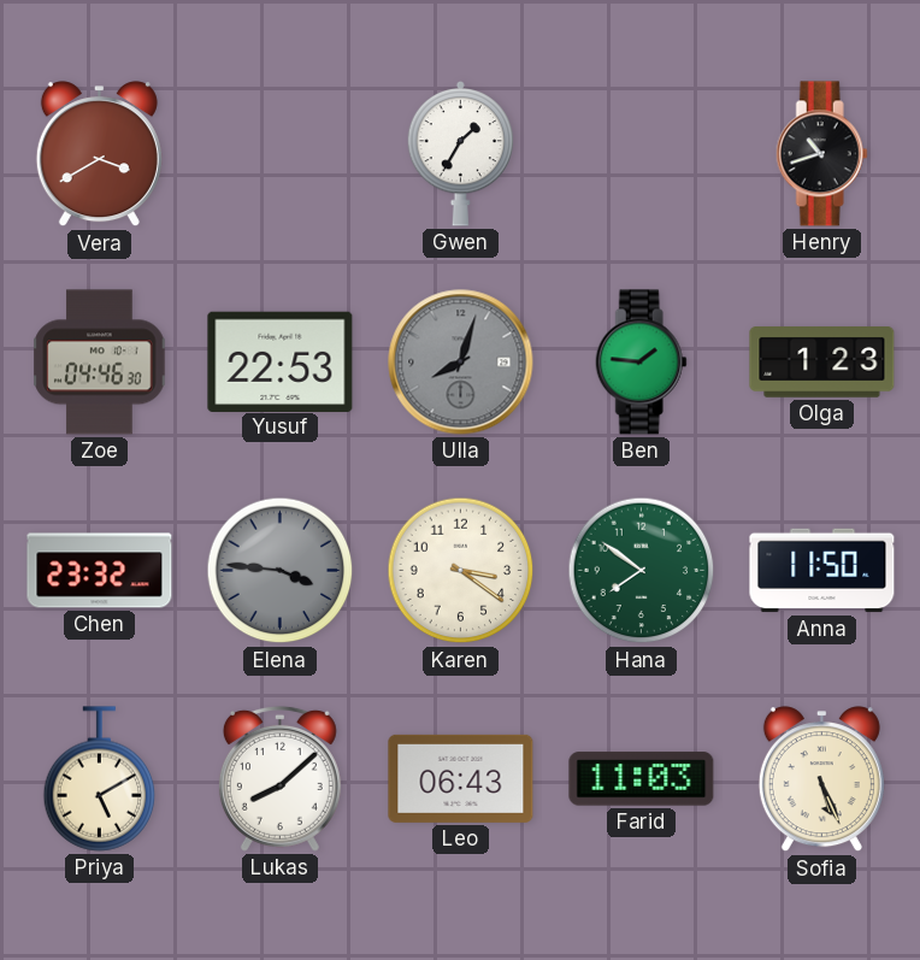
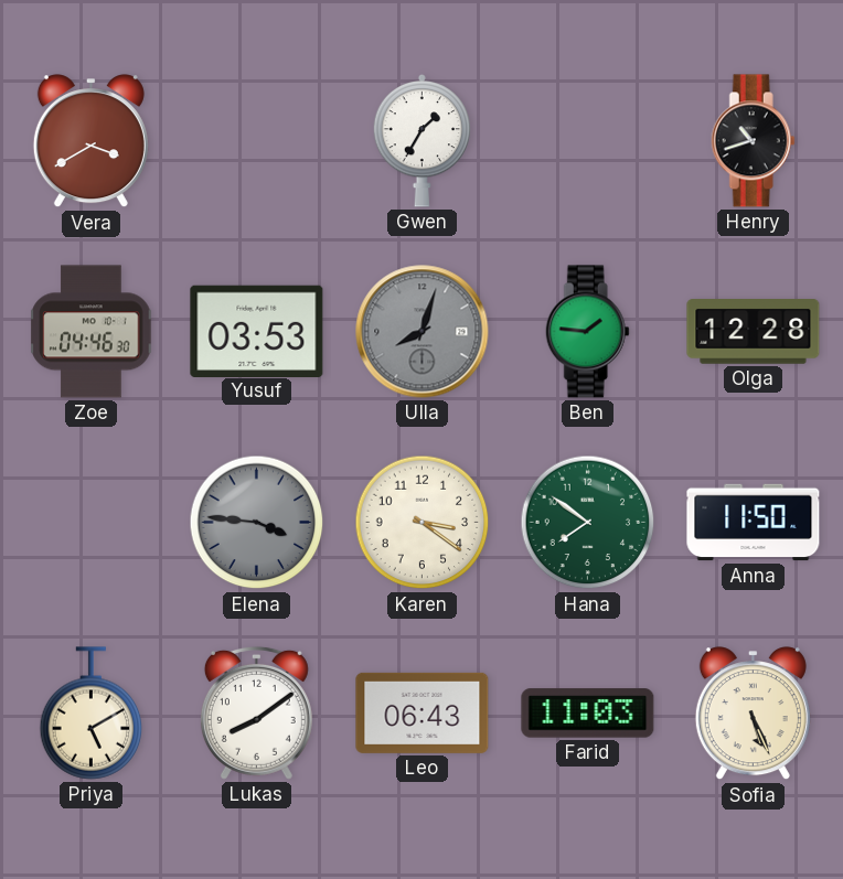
Yusuf: 22:53 -> 03:53 (257, 331)
Olga: 1:23 -> 12:28 (754, 332)
Chen: 23:32 -> none (100, 571)
Lukas: 8:08 -> 8:09 (256, 712)
